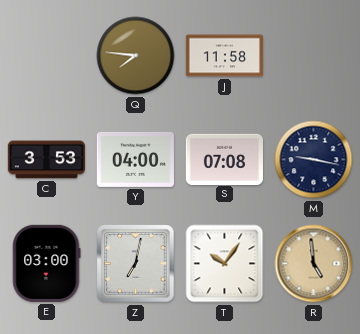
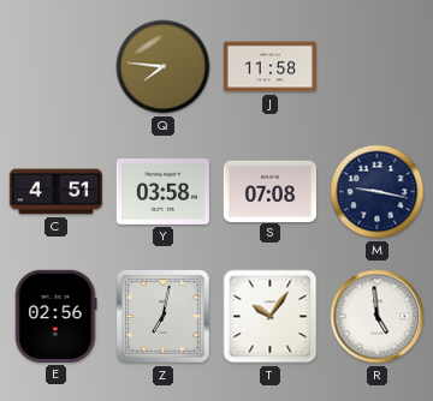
C: 3:53 -> 4:51 (55, 192)
Y: 04:00 -> 03:58 (162, 191)
E: 03:00 -> 02:56 (55, 316)
R dial: champagne -> white (378, 317)
